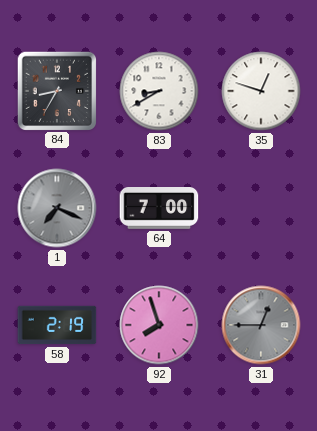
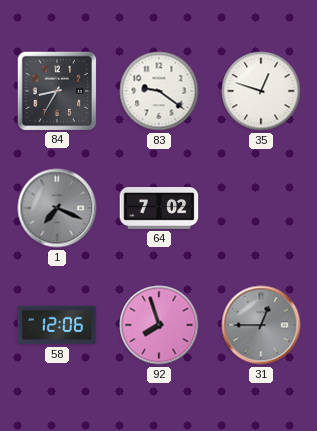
83: 8:40 -> 9:21 (159, 91)
64: 7:00 -> 7:02 (159, 209)
58: 2:19 -> 12:06 (57, 325)
